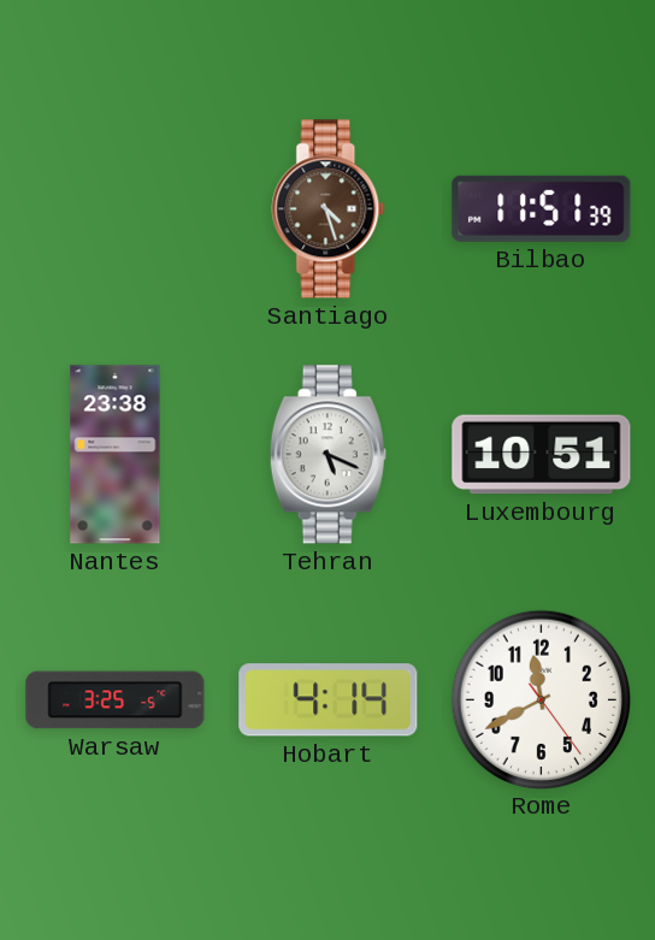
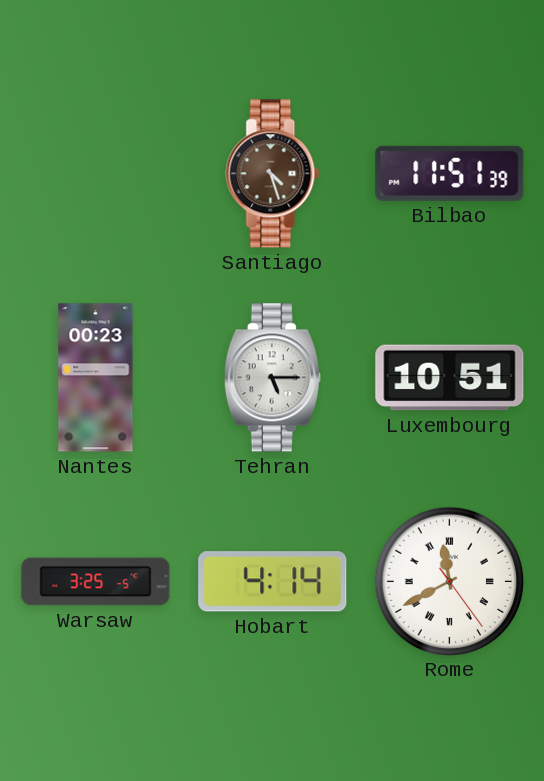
Nantes: 23:38 -> 00:23 (96, 378)
Tehran: 5:19 -> 5:15 (272, 378)
Rome numerals: Arabic -> Roman (449, 581)
